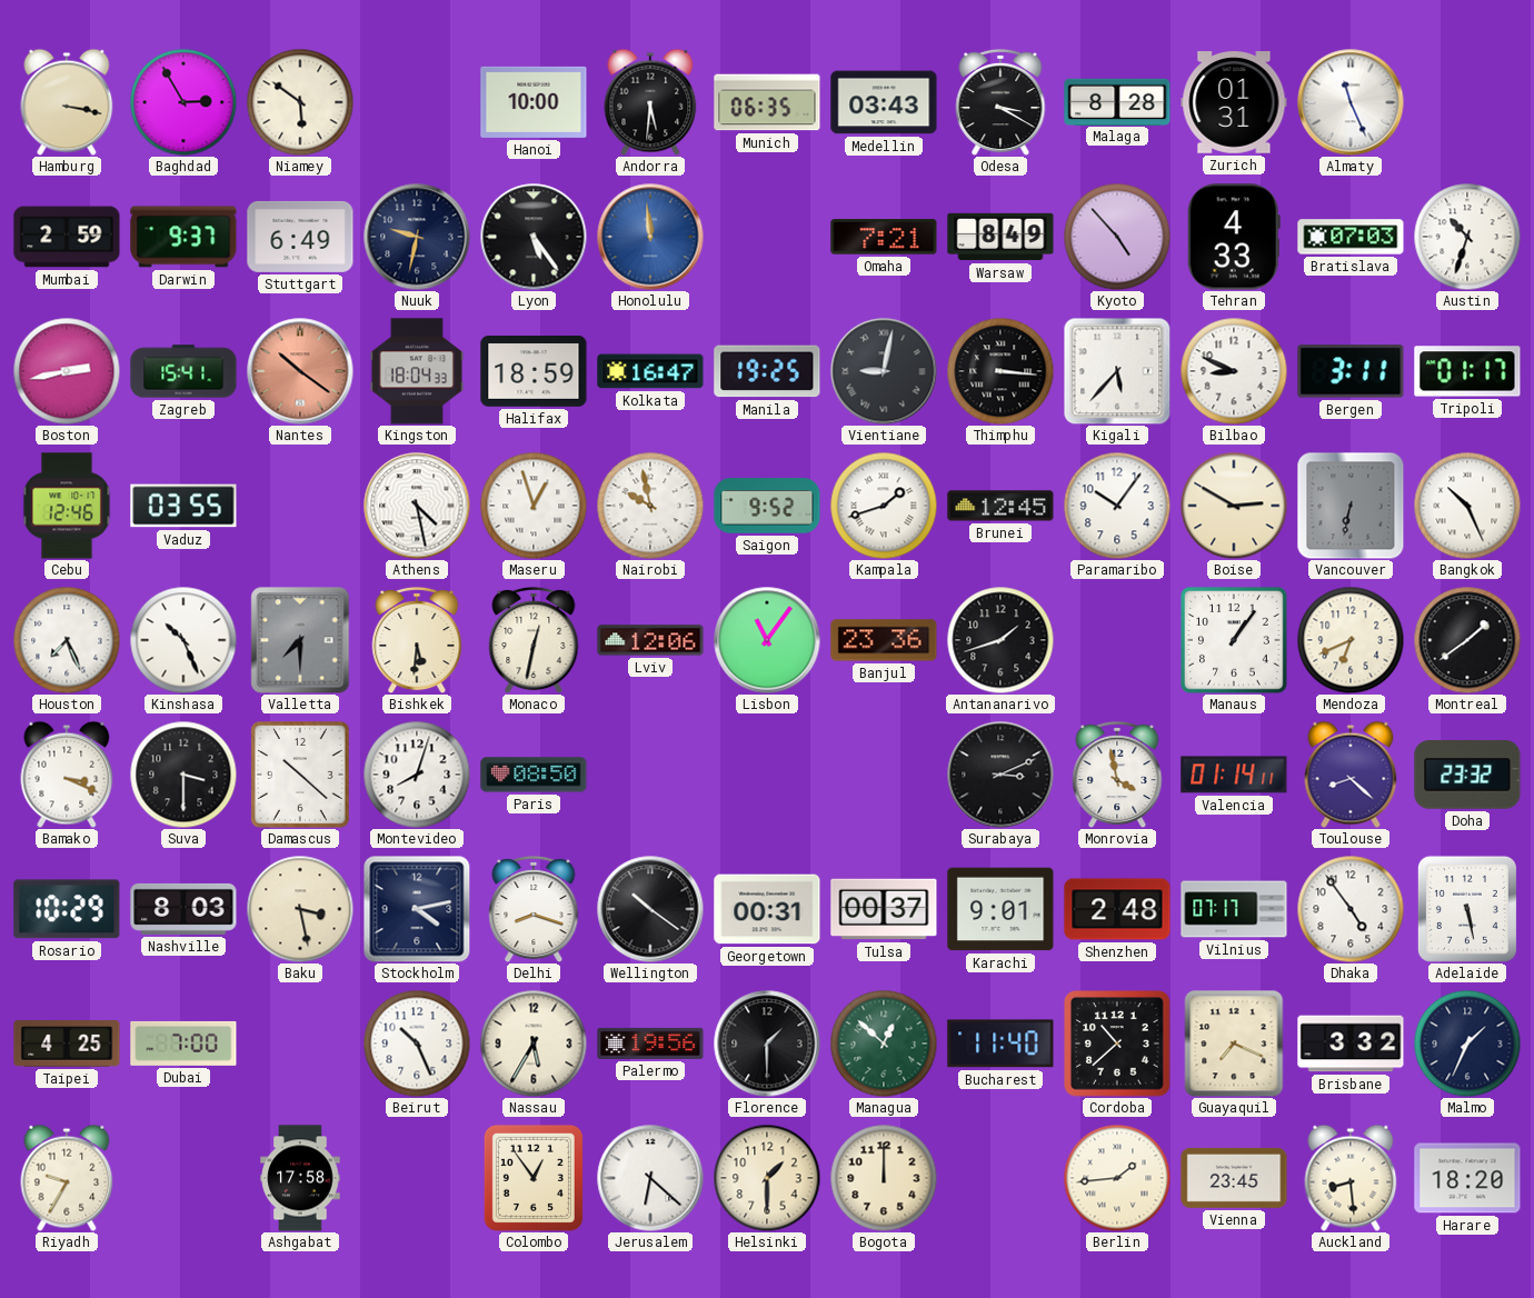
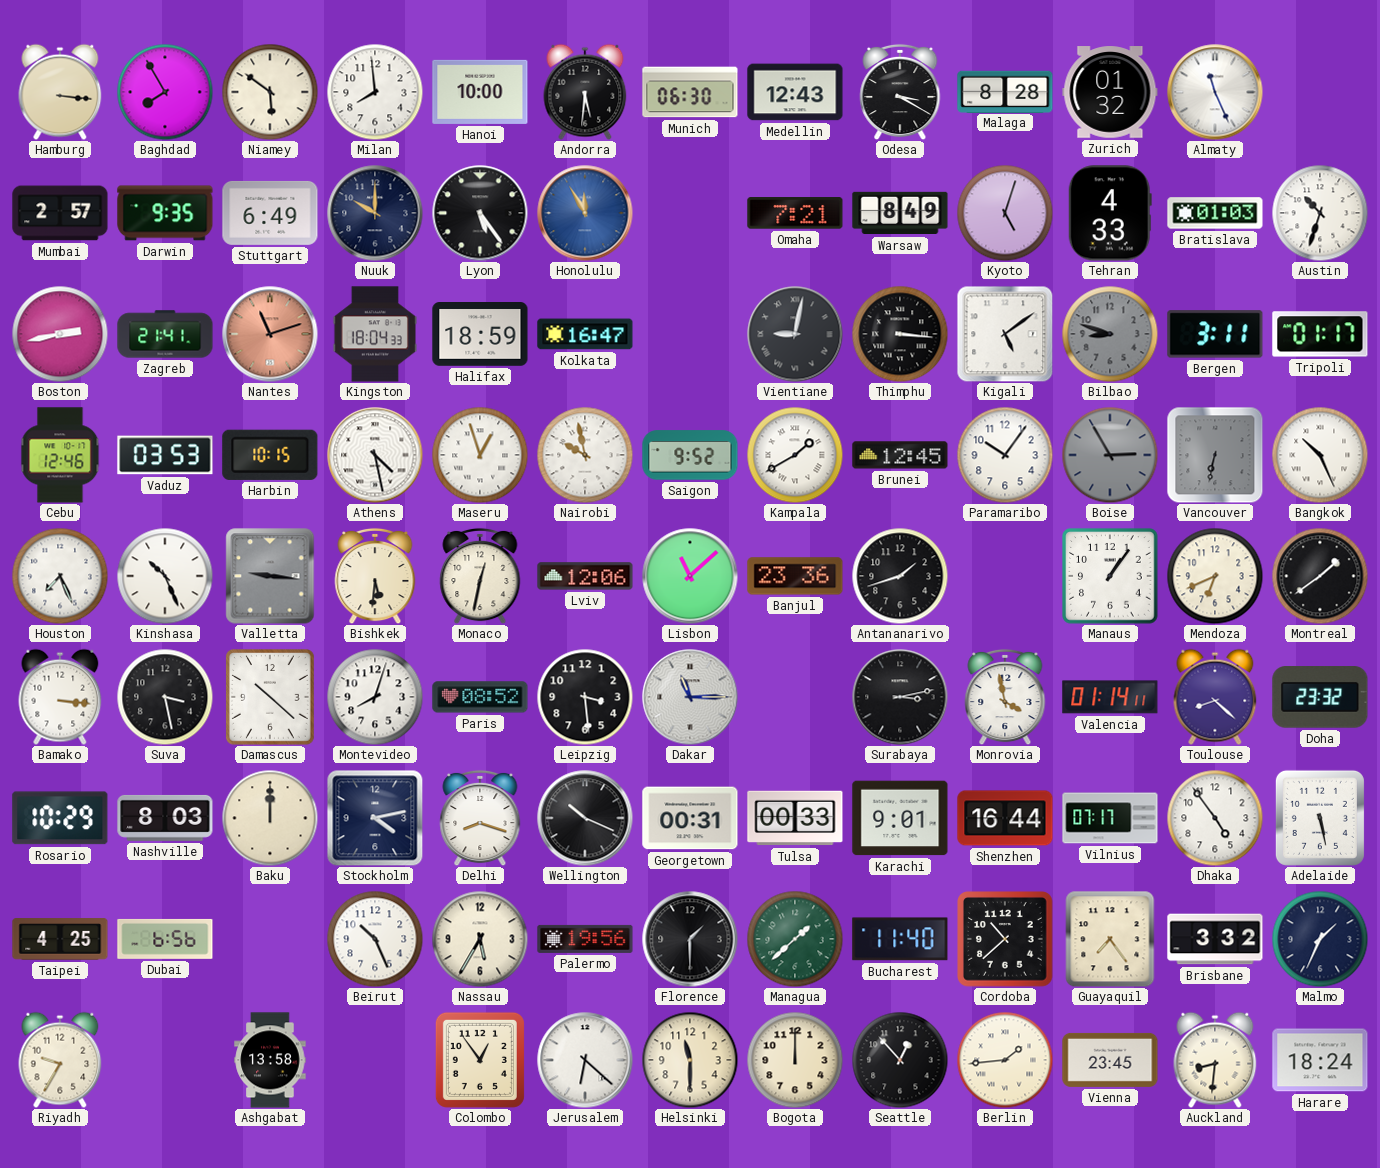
Hamburg: 3:17 -> 3:16 (60, 92)
Baghdad: 2:55 -> 7:55 (165, 92)
Milan: none -> 7:59 (375, 92)
Munich: 06:35 -> 06:30 (690, 92)
Medellin: 03:43 -> 12:43 (795, 92)
Zurich: 01:31 -> 01:32 (1110, 92)
Mumbai: 2:59 -> 2:57 (60, 213)
Darwin: 9:37 -> 9:35 (165, 213)
Nuuk: 9:32 -> 10:00 (375, 213)
Honolulu: 11:59 -> 11:55 (585, 213)
Kyoto: 4:53 -> 5:03 (1005, 213)
Bratislava: 07:03 -> 01:03 (1215, 213)
Zagreb: 15:41 -> 21:41 (165, 334)
Nantes: 10:21 -> 11:12 (270, 334)
Manila: 19:25 -> none (767, 371)
Kigali: 5:37 -> 5:09 (1005, 334)
Bilbao: 8:49 -> 8:48 (1110, 334)
Bilbao dial: white -> grey (1110, 334)
Vaduz: 03:55 -> 03:53 (165, 455)
Harbin: none -> 10:15 (270, 455)
Kampala: 1:42 -> 1:40 (795, 455)
Boise: 2:50 -> 2:55 (1110, 455)
Boise dial: cream -> grey (1110, 455)
Valletta: 7:30 -> 9:16 (270, 576)
Lisbon: 11:06 -> 11:08 (690, 576)
Bamako: 3:19 -> 3:16 (60, 697)
Suva: 3:30 -> 3:28 (165, 697)
Paris: 08:50 -> 08:52 (480, 697)
Leipzig: none -> 3:29 (585, 697)
Dakar: none -> 11:15 (690, 697)
Surabaya: 3:11 -> 3:13 (900, 697)
Baku: 3:28 -> 12:00 (270, 818)
Wellington: 10:21 -> 10:19 (585, 818)
Tulsa: 00:37 -> 00:33 (795, 818)
Shenzhen: 2:48 -> 16:44 (1005, 818)
Dubai: 7:00 -> 6:56 (165, 939)
Managua: 12:52 -> 1:38 (795, 939)
Guayaquil: 7:19 -> 7:24 (1110, 939)
Ashgabat: 17:58 -> 13:58 (270, 1060)
Helsinki: 1:30 -> 11:30 (690, 1060)
Seattle: none -> 12:53 (900, 1060)
Auckland: 8:29 -> 8:31 (1215, 1060)
Harare: 18:20 -> 18:24 (1320, 1060)
